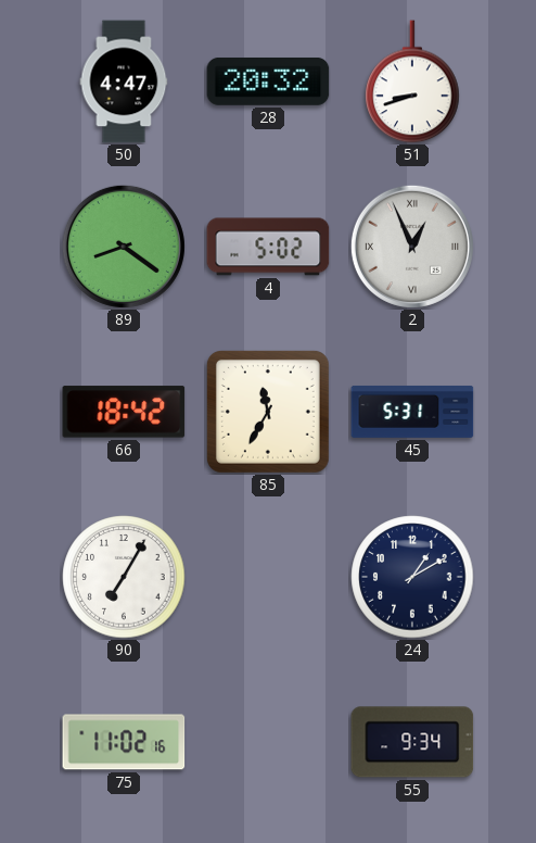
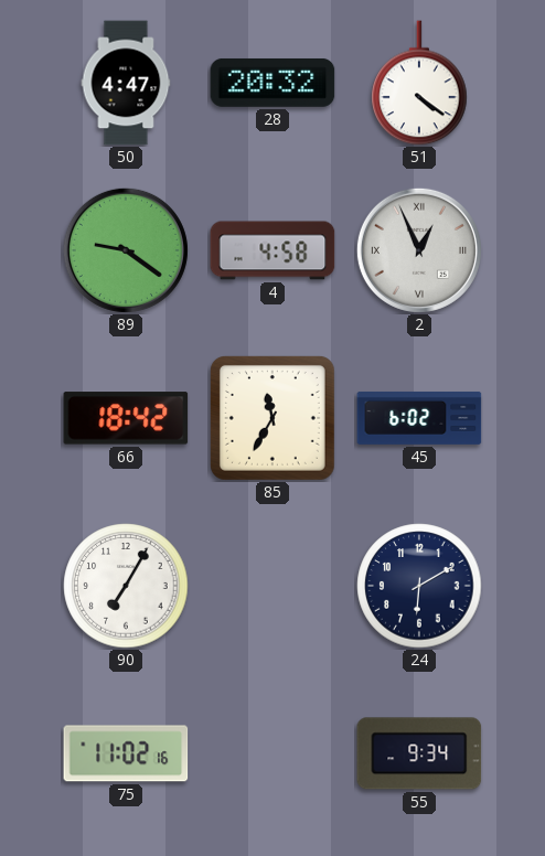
51: 8:42 -> 4:21 (419, 83)
89: 8:21 -> 9:21 (126, 250)
4: 5:02 -> 4:58 (272, 250)
45: 5:31 -> 6:02 (419, 418)
24: 1:10 -> 6:10 (419, 586)
